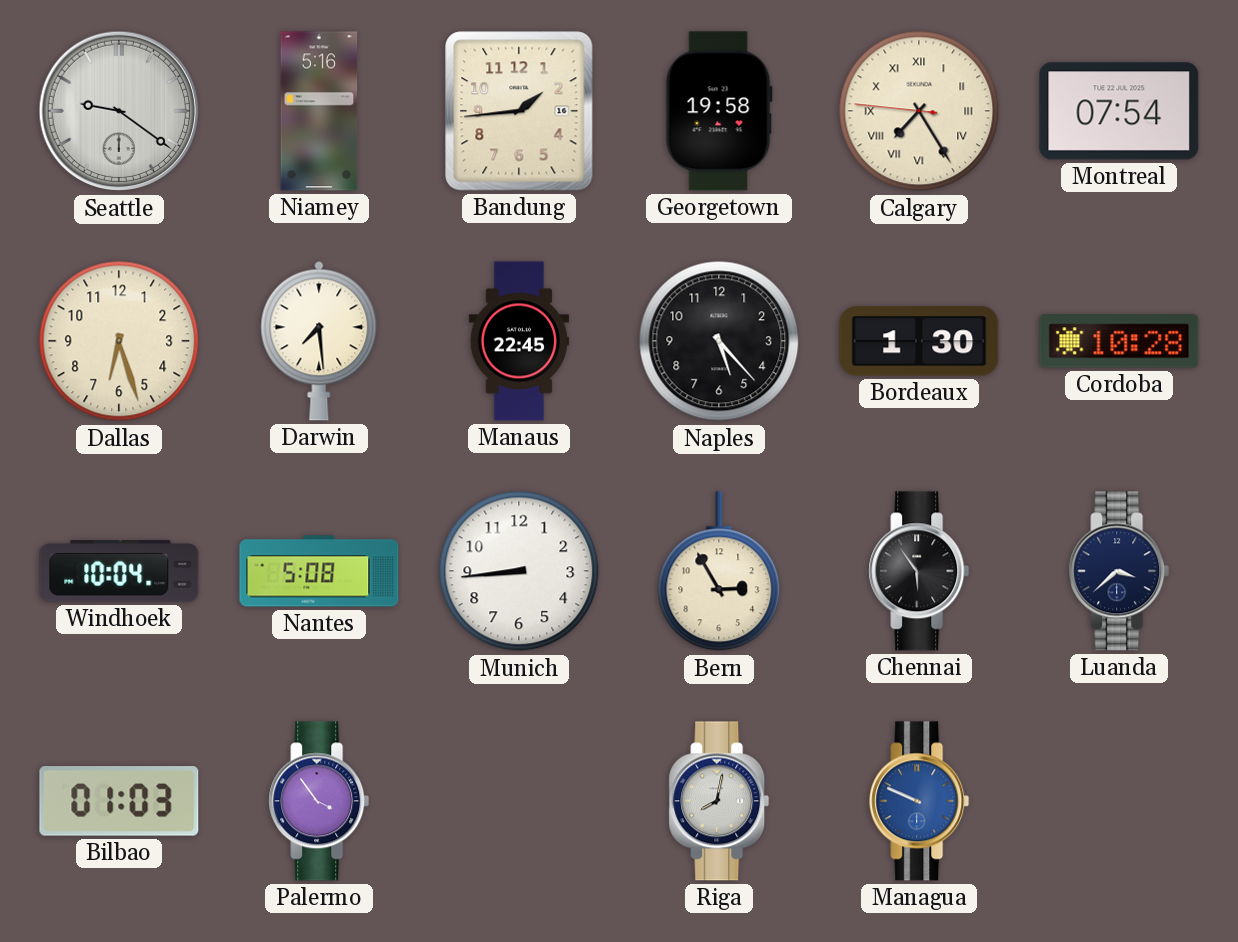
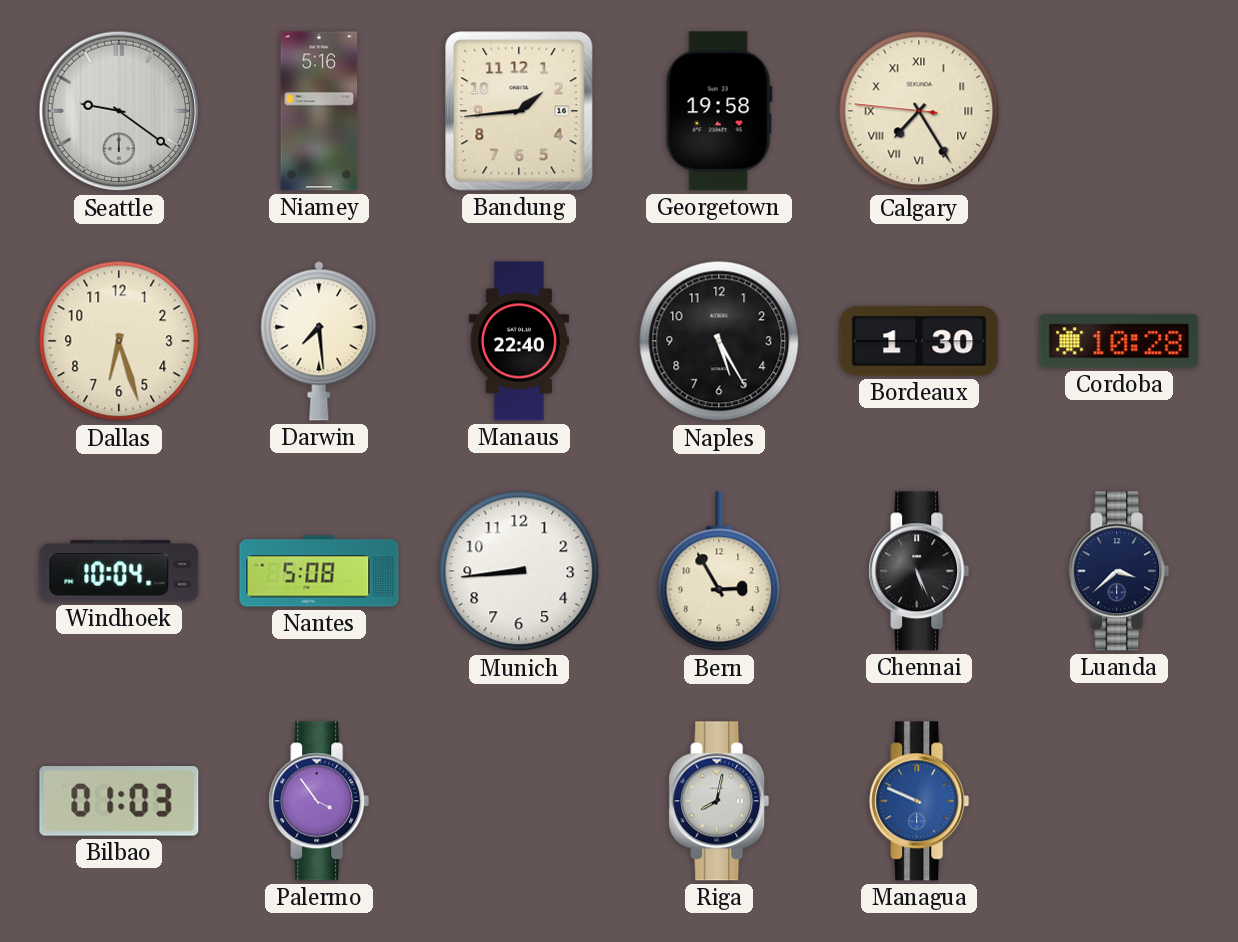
Montreal: 07:54 -> none (1119, 111)
Manaus: 22:45 -> 22:40 (519, 341)
Naples: 5:23 -> 5:25 (719, 341)
Chennai: 5:54 -> 5:26 (919, 571)
